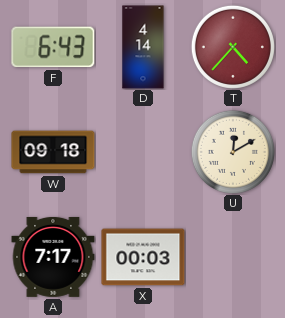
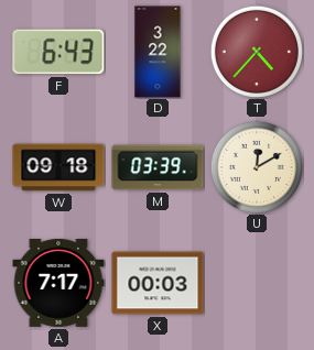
D: 4:14 -> 3:22 (158, 52)
M: none -> 03:39 (158, 167)
